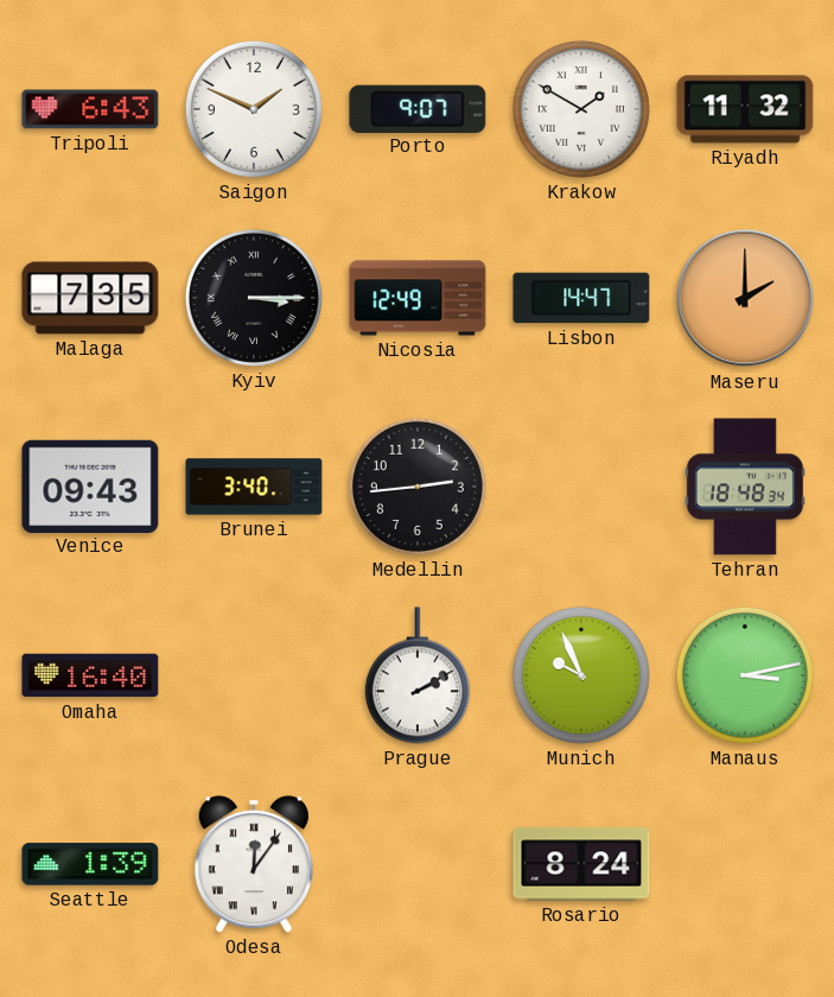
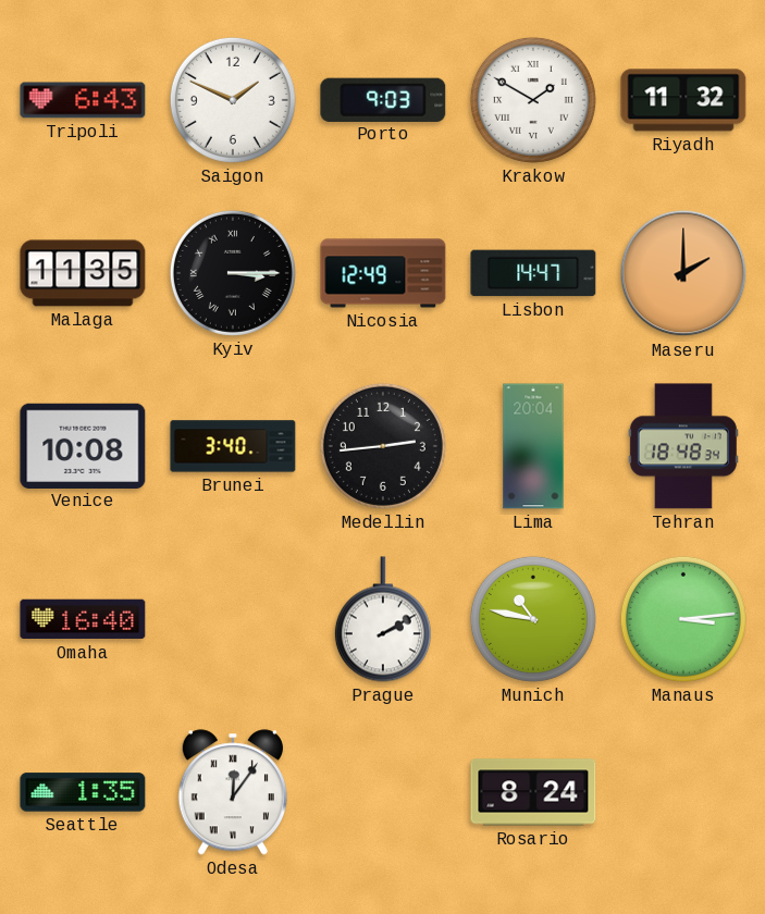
Porto: 9:07 -> 9:03 (383, 99)
Malaga: 7:35 -> 11:35 (83, 273)
Venice: 09:43 -> 10:08 (83, 445)
Lima: none -> 20:04 (533, 446)
Munich: 9:56 -> 10:47 (533, 619)
Manaus: 3:13 -> 3:14 (683, 619)
Seattle: 1:39 -> 1:35 (83, 792)
